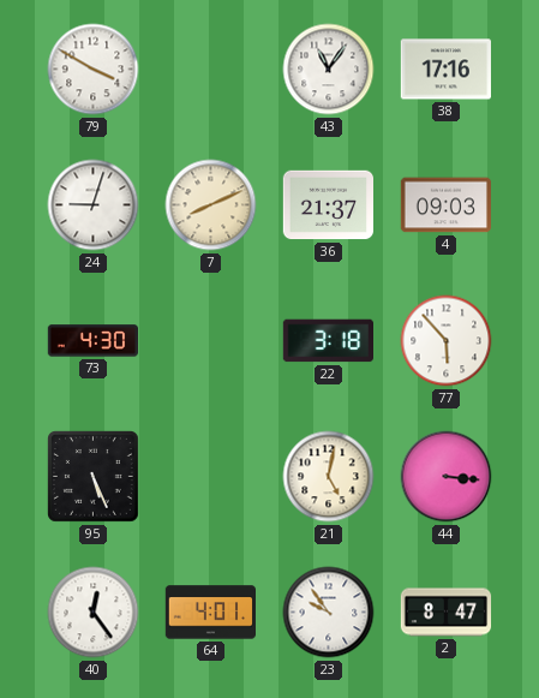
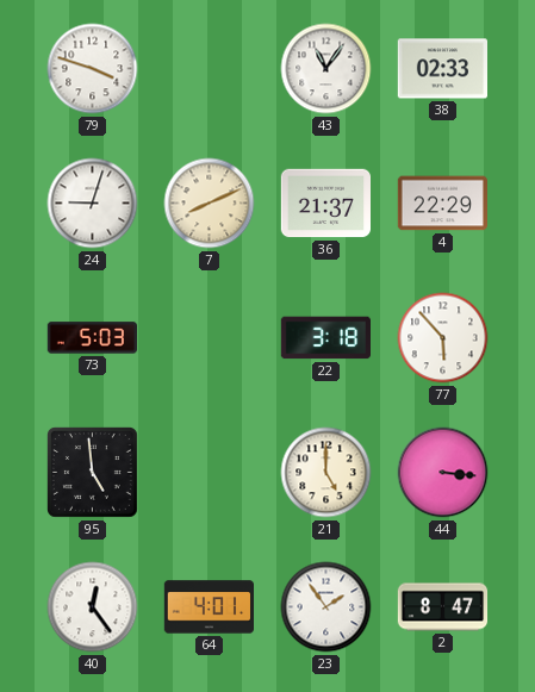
79: 3:50 -> 3:48 (93, 69)
38: 17:16 -> 02:33 (442, 69)
4: 09:03 -> 22:29 (442, 204)
73: 4:30 -> 5:03 (92, 338)
95: 5:26 -> 4:59 (93, 473)
21: 5:02 -> 5:00 (326, 473)
23: 9:54 -> 1:54 (326, 607)
